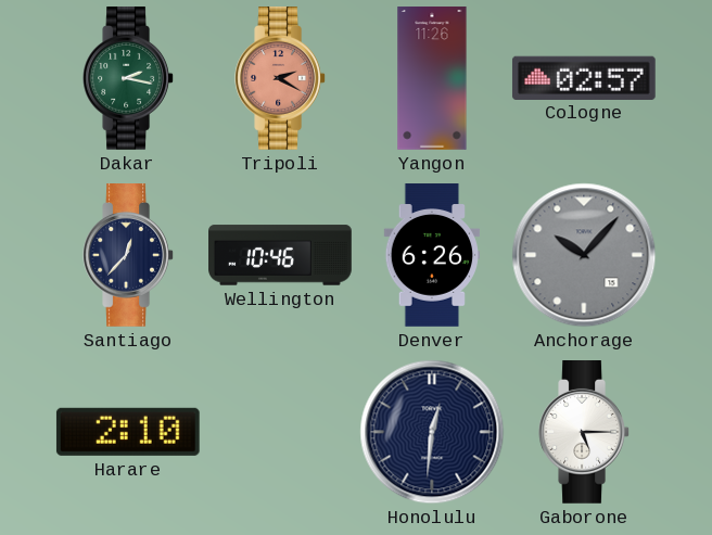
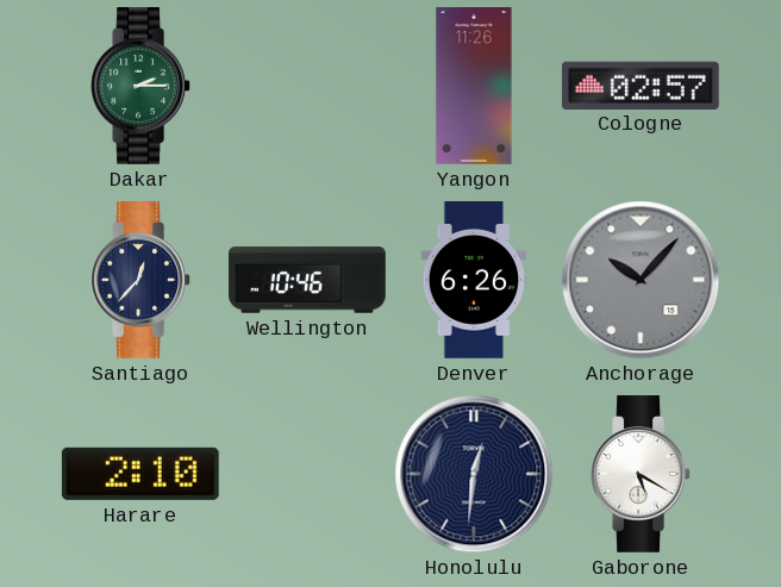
Dakar: 2:17 -> 2:15 (140, 87)
Tripoli: 2:20 -> none (280, 79)
Gaborone: 5:15 -> 5:20 (641, 475)
